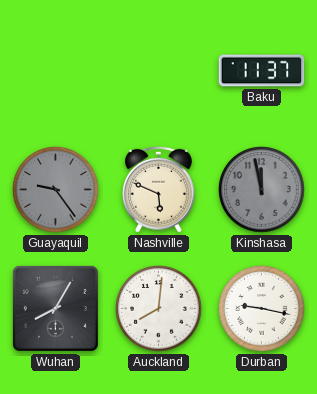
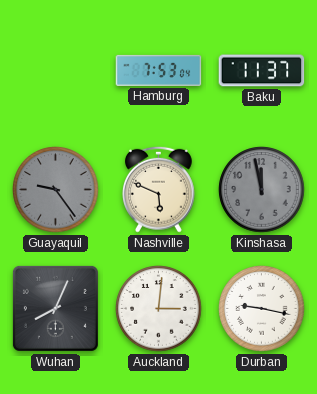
Hamburg: none -> 7:53 (159, 70)
Wuhan: 8:05 -> 8:04 (55, 308)
Auckland: 8:01 -> 3:01 (159, 309)
